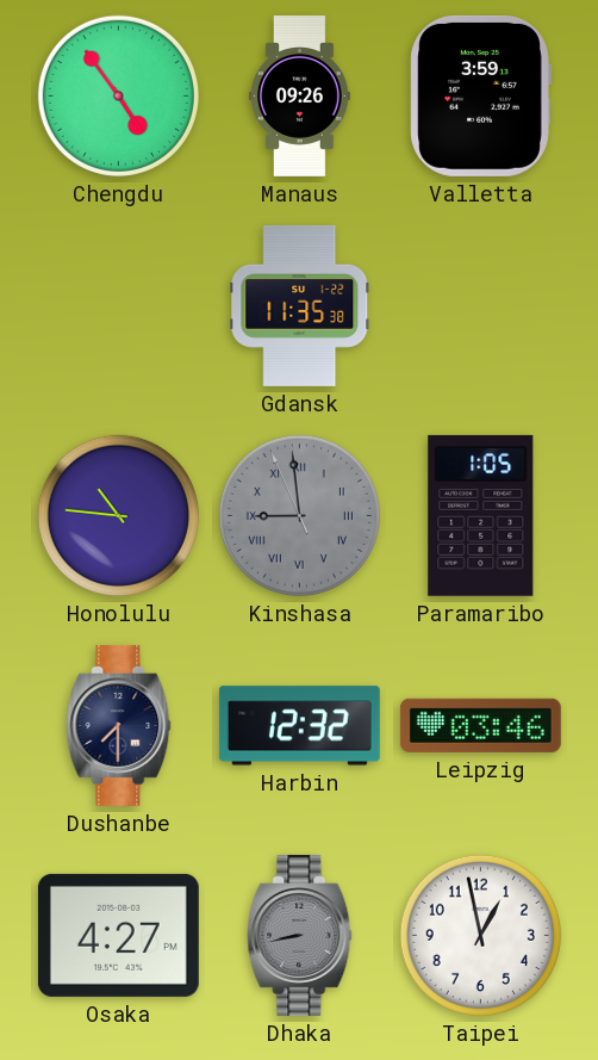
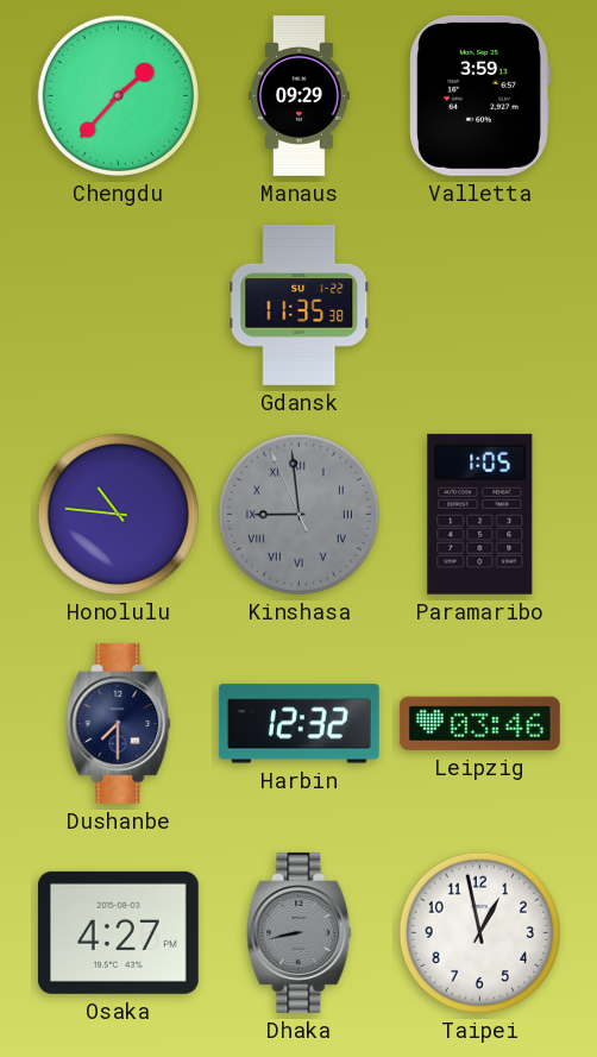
Chengdu: 4:54 -> 1:37 (118, 95)
Manaus: 09:26 -> 09:29 (300, 96)
